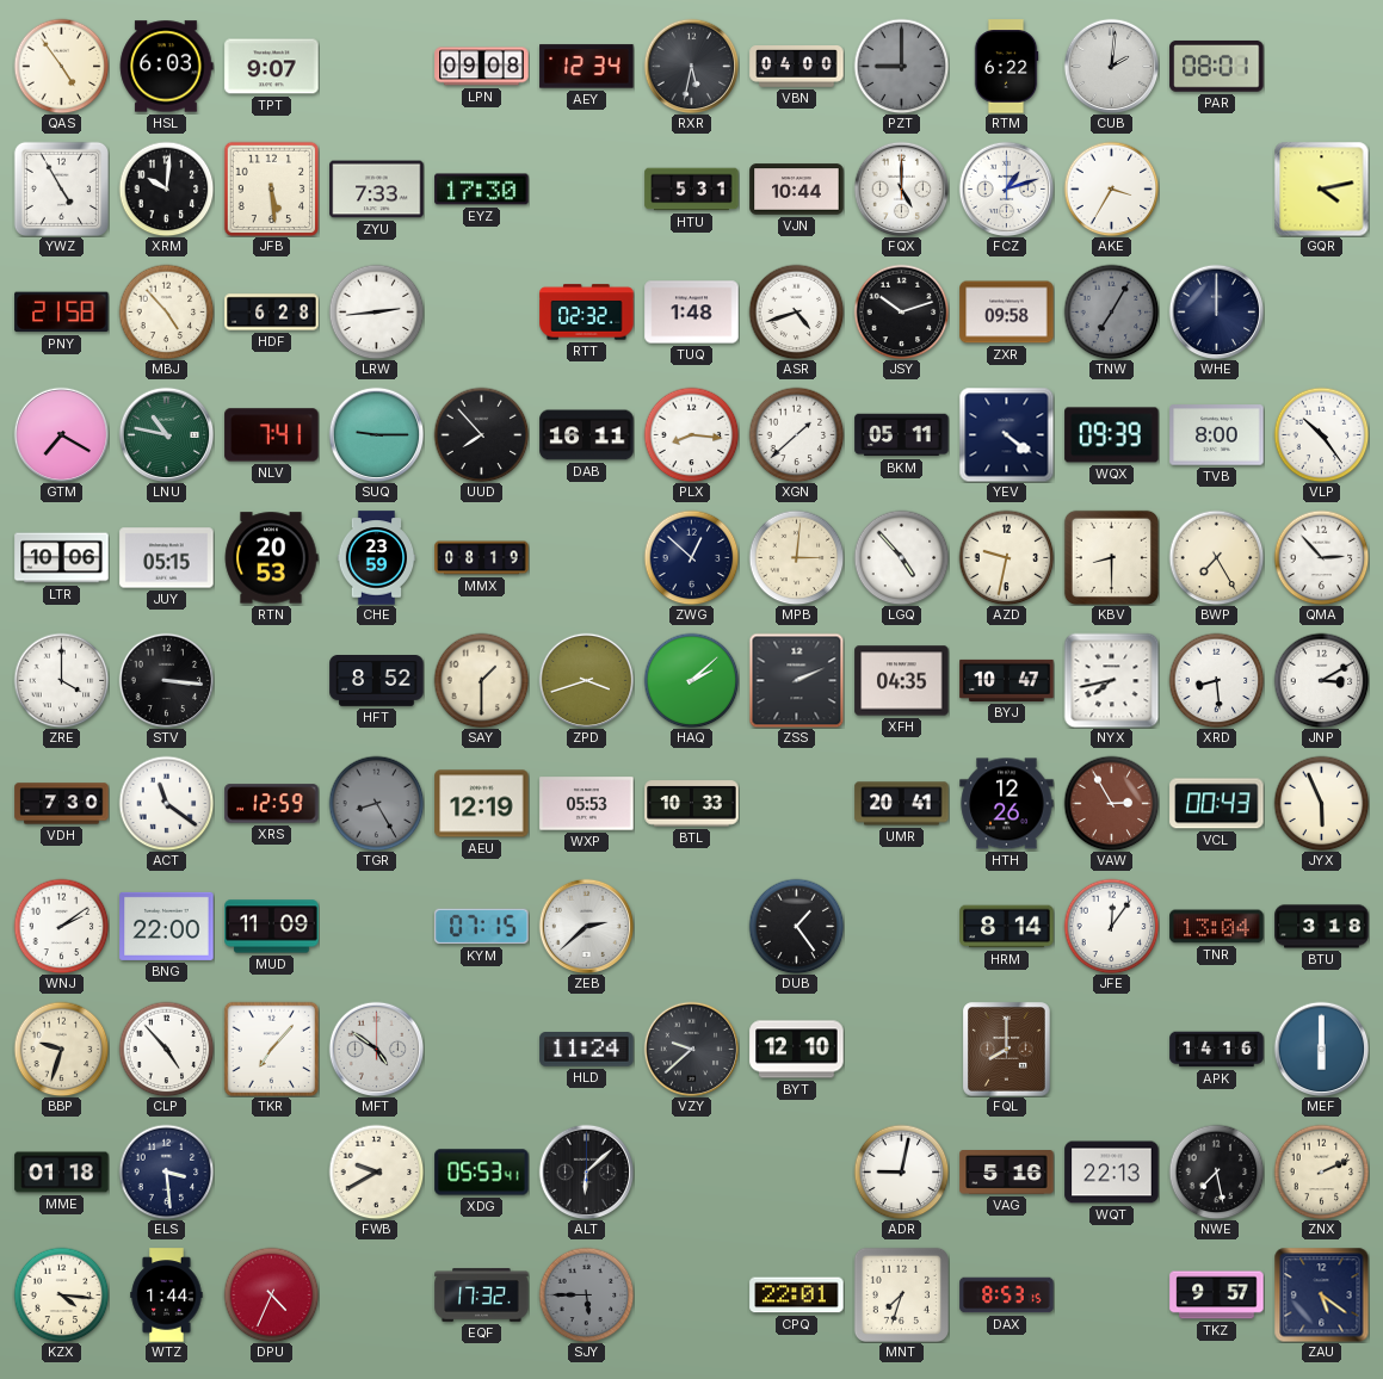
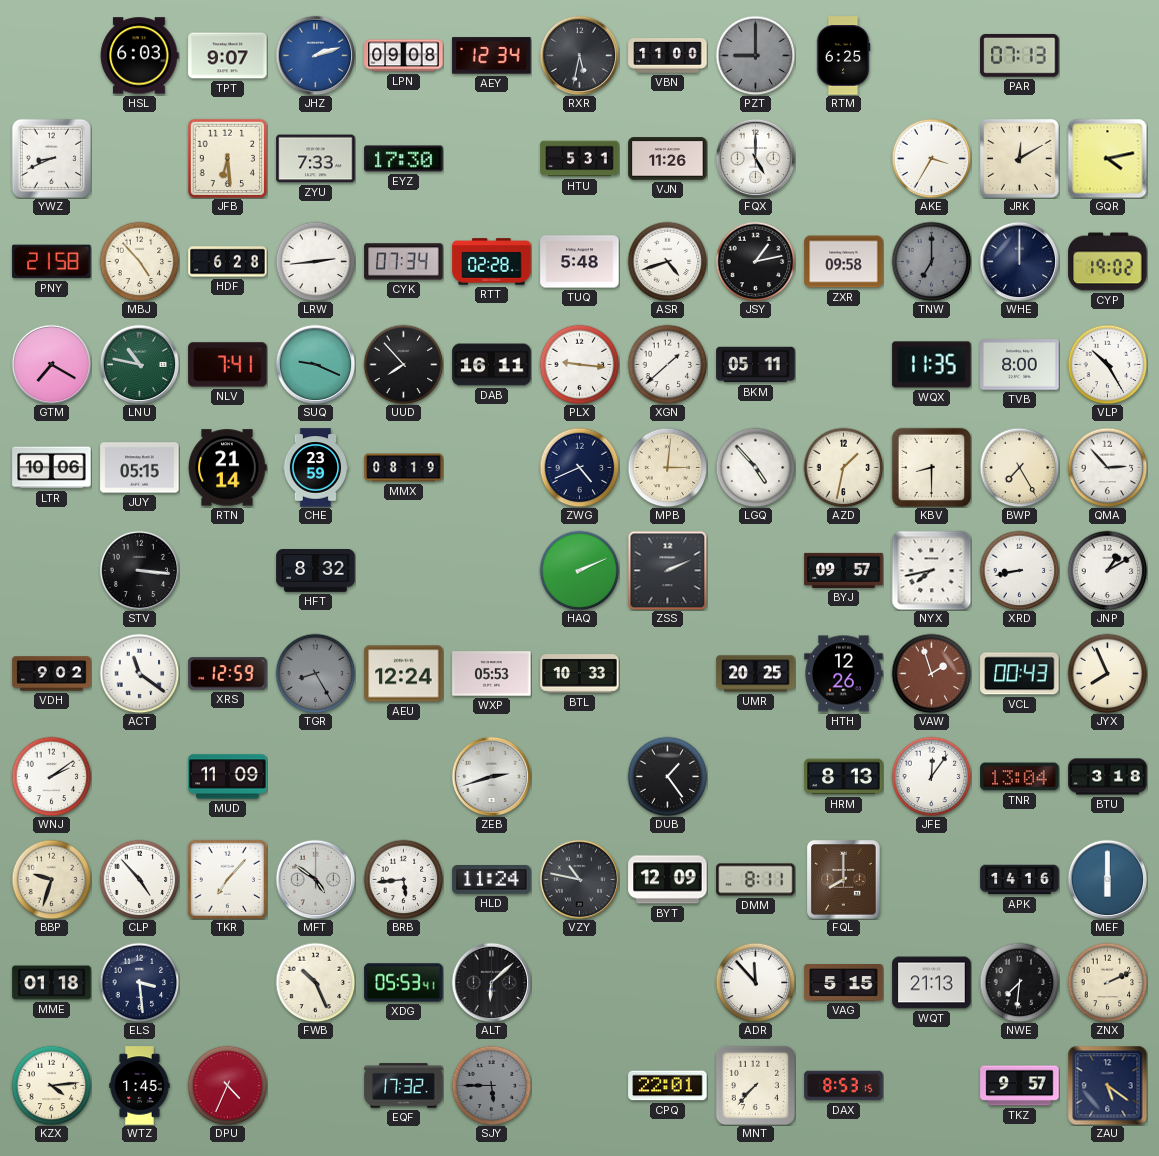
QAS: 4:54 -> none (61, 66)
JHZ: none -> 2:12 (315, 55)
VBN: 04:00 -> 11:00 (668, 56)
RTM: 6:22 -> 6:25 (843, 56)
CUB: 2:01 -> none (1111, 66)
PAR: 08:01 -> 07:13 (1020, 55)
YWZ: 4:55 -> 8:41 (51, 158)
XRM: 10:01 -> none (166, 188)
JFB: 5:29 -> 6:29 (227, 158)
VJN: 10:44 -> 11:26 (668, 159)
FCZ: 1:12 -> none (1006, 188)
JRK: none -> 12:10 (1019, 158)
CYK: none -> 07:34 (404, 262)
RTT: 02:32 -> 02:28 (492, 262)
TUQ: 1:48 -> 5:48 (580, 262)
JSY: 10:12 -> 1:13 (755, 261)
TNW: 7:05 -> 7:00 (931, 261)
CYP: none -> 19:02 (1108, 262)
SUQ: 9:15 -> 9:19 (315, 364)
PLX: 8:16 -> 9:16 (579, 364)
YEV: 4:21 -> none (1006, 434)
WQX: 09:39 -> 11:35 (932, 365)
VLP: 10:24 -> 10:25 (1107, 364)
RTN: 20:53 -> 21:14 (227, 468)
ZWG: 12:52 -> 4:41 (579, 467)
AZD: 9:32 -> 1:32 (843, 467)
ZRE: 4:00 -> none (61, 680)
HFT: 8:52 -> 8:32 (316, 571)
SAY: 1:30 -> none (481, 680)
ZPD: 3:42 -> none (586, 680)
HAQ: 2:08 -> 2:11 (579, 570)
XFH: 04:35 -> none (902, 681)
BYJ: 10:47 -> 09:57 (844, 570)
XRD: 8:29 -> 8:43 (1019, 570)
JNP: 3:10 -> 1:10 (1107, 570)
VDH: 7:30 -> 9:02 (52, 674)
AEU: 12:19 -> 12:24 (404, 674)
UMR: 20:41 -> 20:25 (756, 674)
VAW: 2:55 -> 1:57 (931, 673)
JYX: 5:56 -> 7:56 (1107, 673)
BNG: 22:00 -> none (167, 926)
KYM: 07:15 -> none (482, 927)
ZEB: 2:38 -> 2:42 (491, 776)
HRM: 8:14 -> 8:13 (844, 777)
BRB: none -> 5:44 (403, 879)
VZY: 9:38 -> 10:47 (579, 879)
BYT: 12:10 -> 12:09 (668, 880)
DMM: none -> 8:11 (756, 880)
FWB: 9:40 -> 10:26 (315, 982)
ADR: 9:02 -> 11:53 (755, 982)
VAG: 5:16 -> 5:15 (844, 983)
WQT: 22:13 -> 21:13 (932, 983)
NWE: 7:28 -> 7:31 (1019, 982)
KZX: 4:16 -> 4:14 (51, 1085)
WTZ: 1:44 -> 1:45 (140, 1086)
MNT: 7:33 -> 7:37 (755, 1085)
